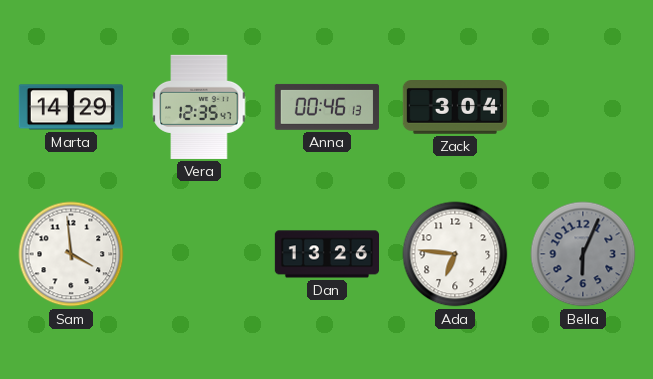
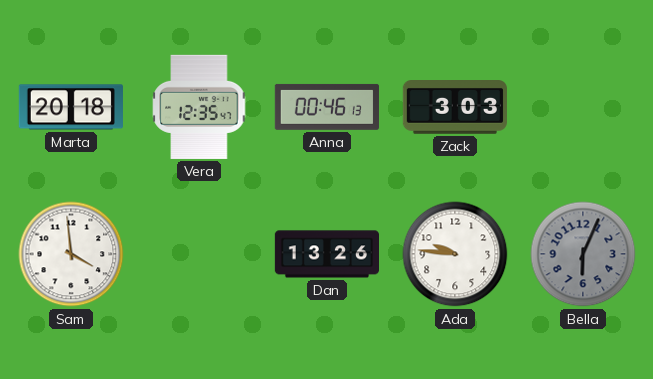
Marta: 14:29 -> 20:18 (71, 107)
Zack: 3:04 -> 3:03 (455, 108)
Ada: 6:46 -> 9:46 (455, 254)
